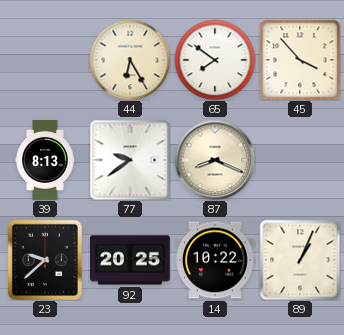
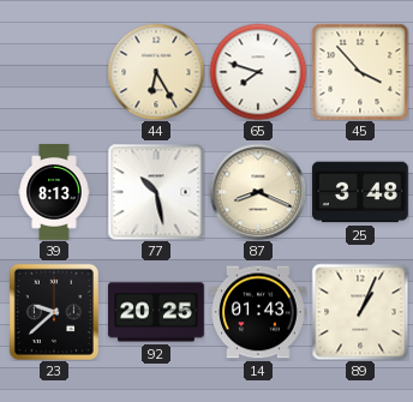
65: 7:51 -> 7:48 (258, 72)
77: 9:39 -> 10:28 (156, 192)
25: none -> 3:48 (361, 192)
14: 10:22 -> 01:43 (259, 312)
